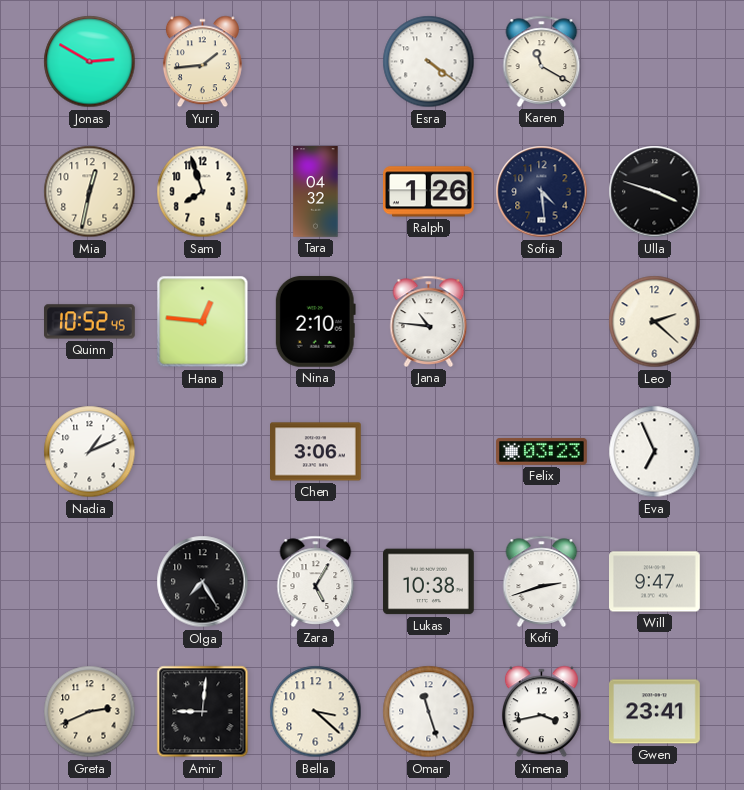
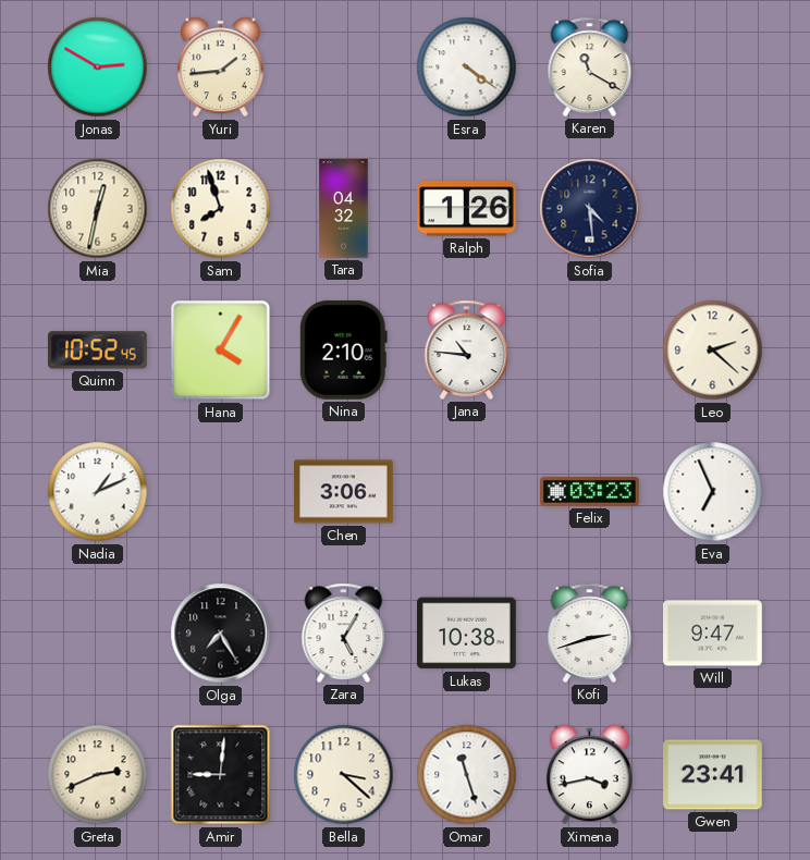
Ulla: 3:48 -> none (655, 192)
Hana: 12:46 -> 4:05 (221, 351)
